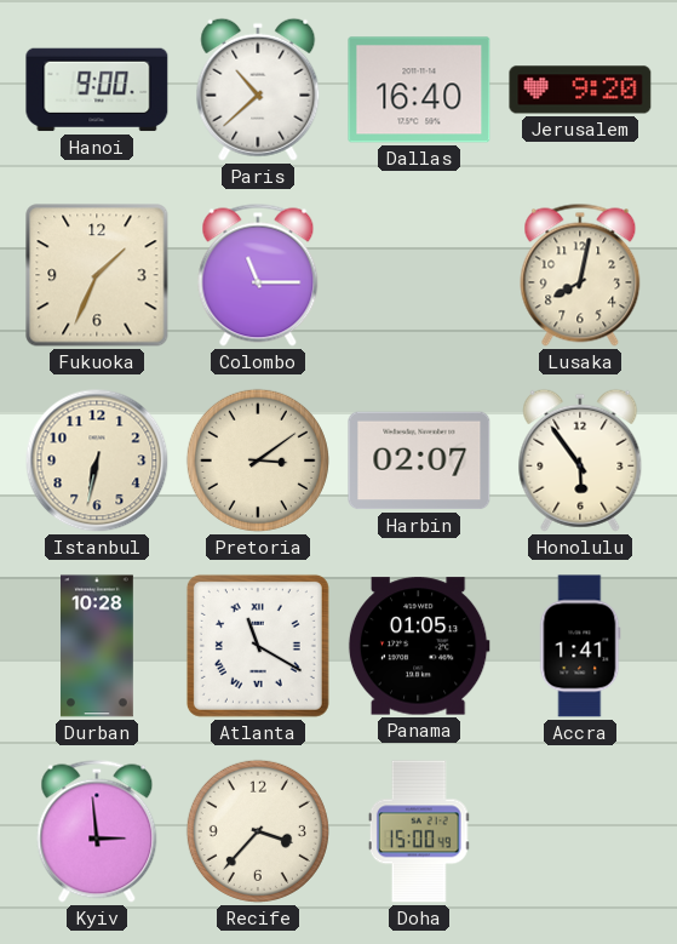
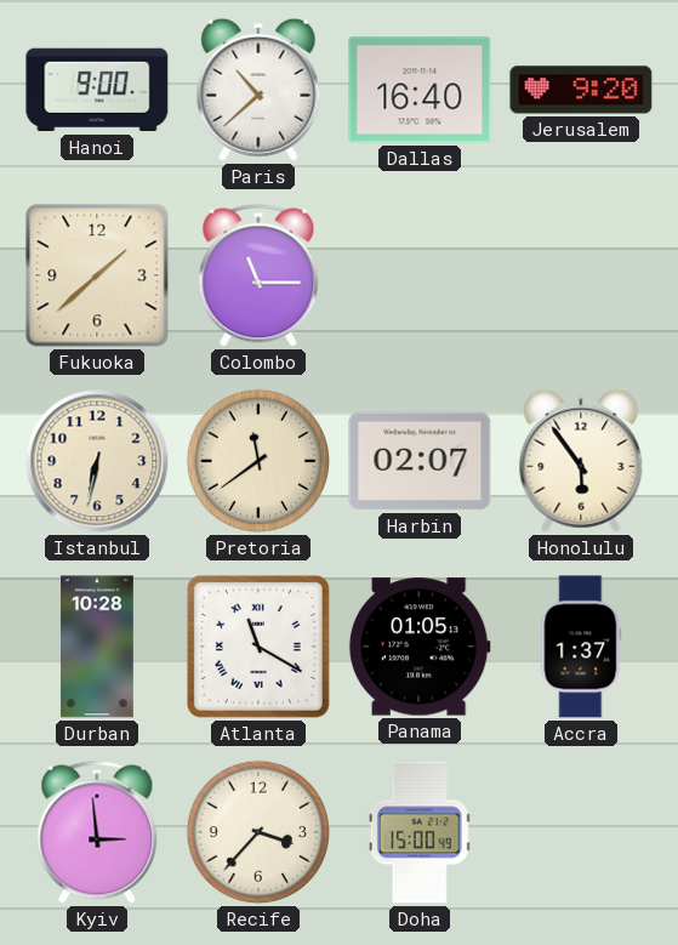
Fukuoka: 1:34 -> 1:38 (97, 275)
Lusaka: 8:02 -> none (580, 275)
Pretoria: 3:09 -> 11:39 (258, 461)
Accra: 1:41 -> 1:37 (581, 647)
